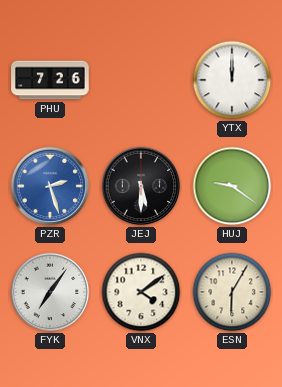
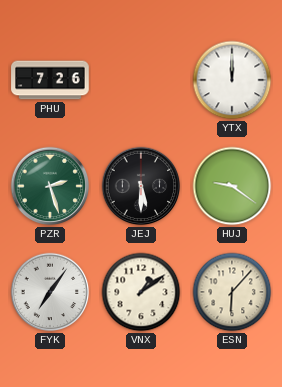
PZR dial: blue -> green (50, 186)
VNX: 4:09 -> 1:09 (141, 292)
ESN: 6:05 -> 6:07 (232, 292)
